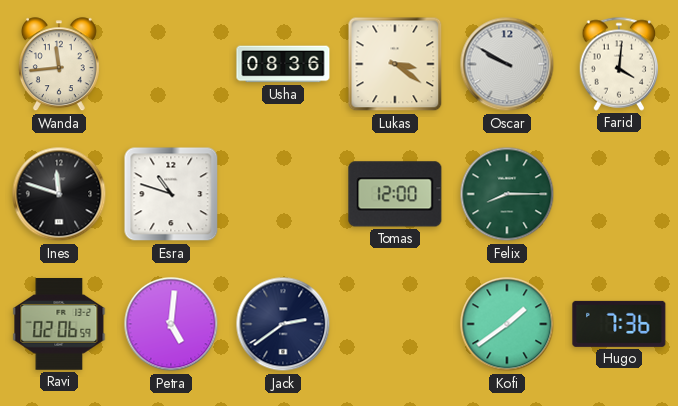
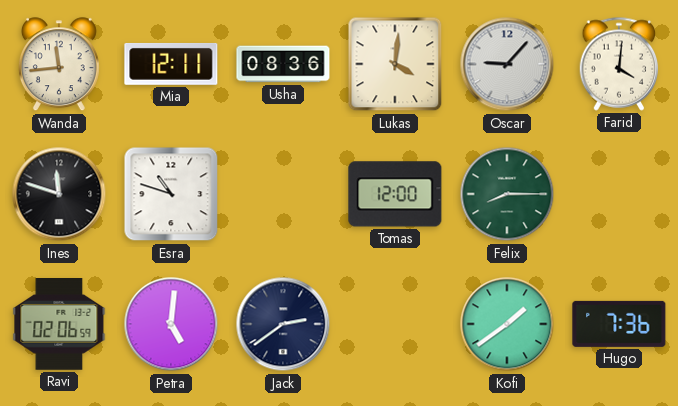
Mia: none -> 12:11 (171, 64)
Lukas: 3:21 -> 4:01 (395, 64)
Oscar: 9:50 -> 9:07 (507, 64)
